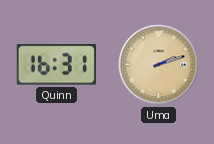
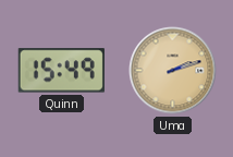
Quinn: 16:31 -> 15:49 (61, 71)
